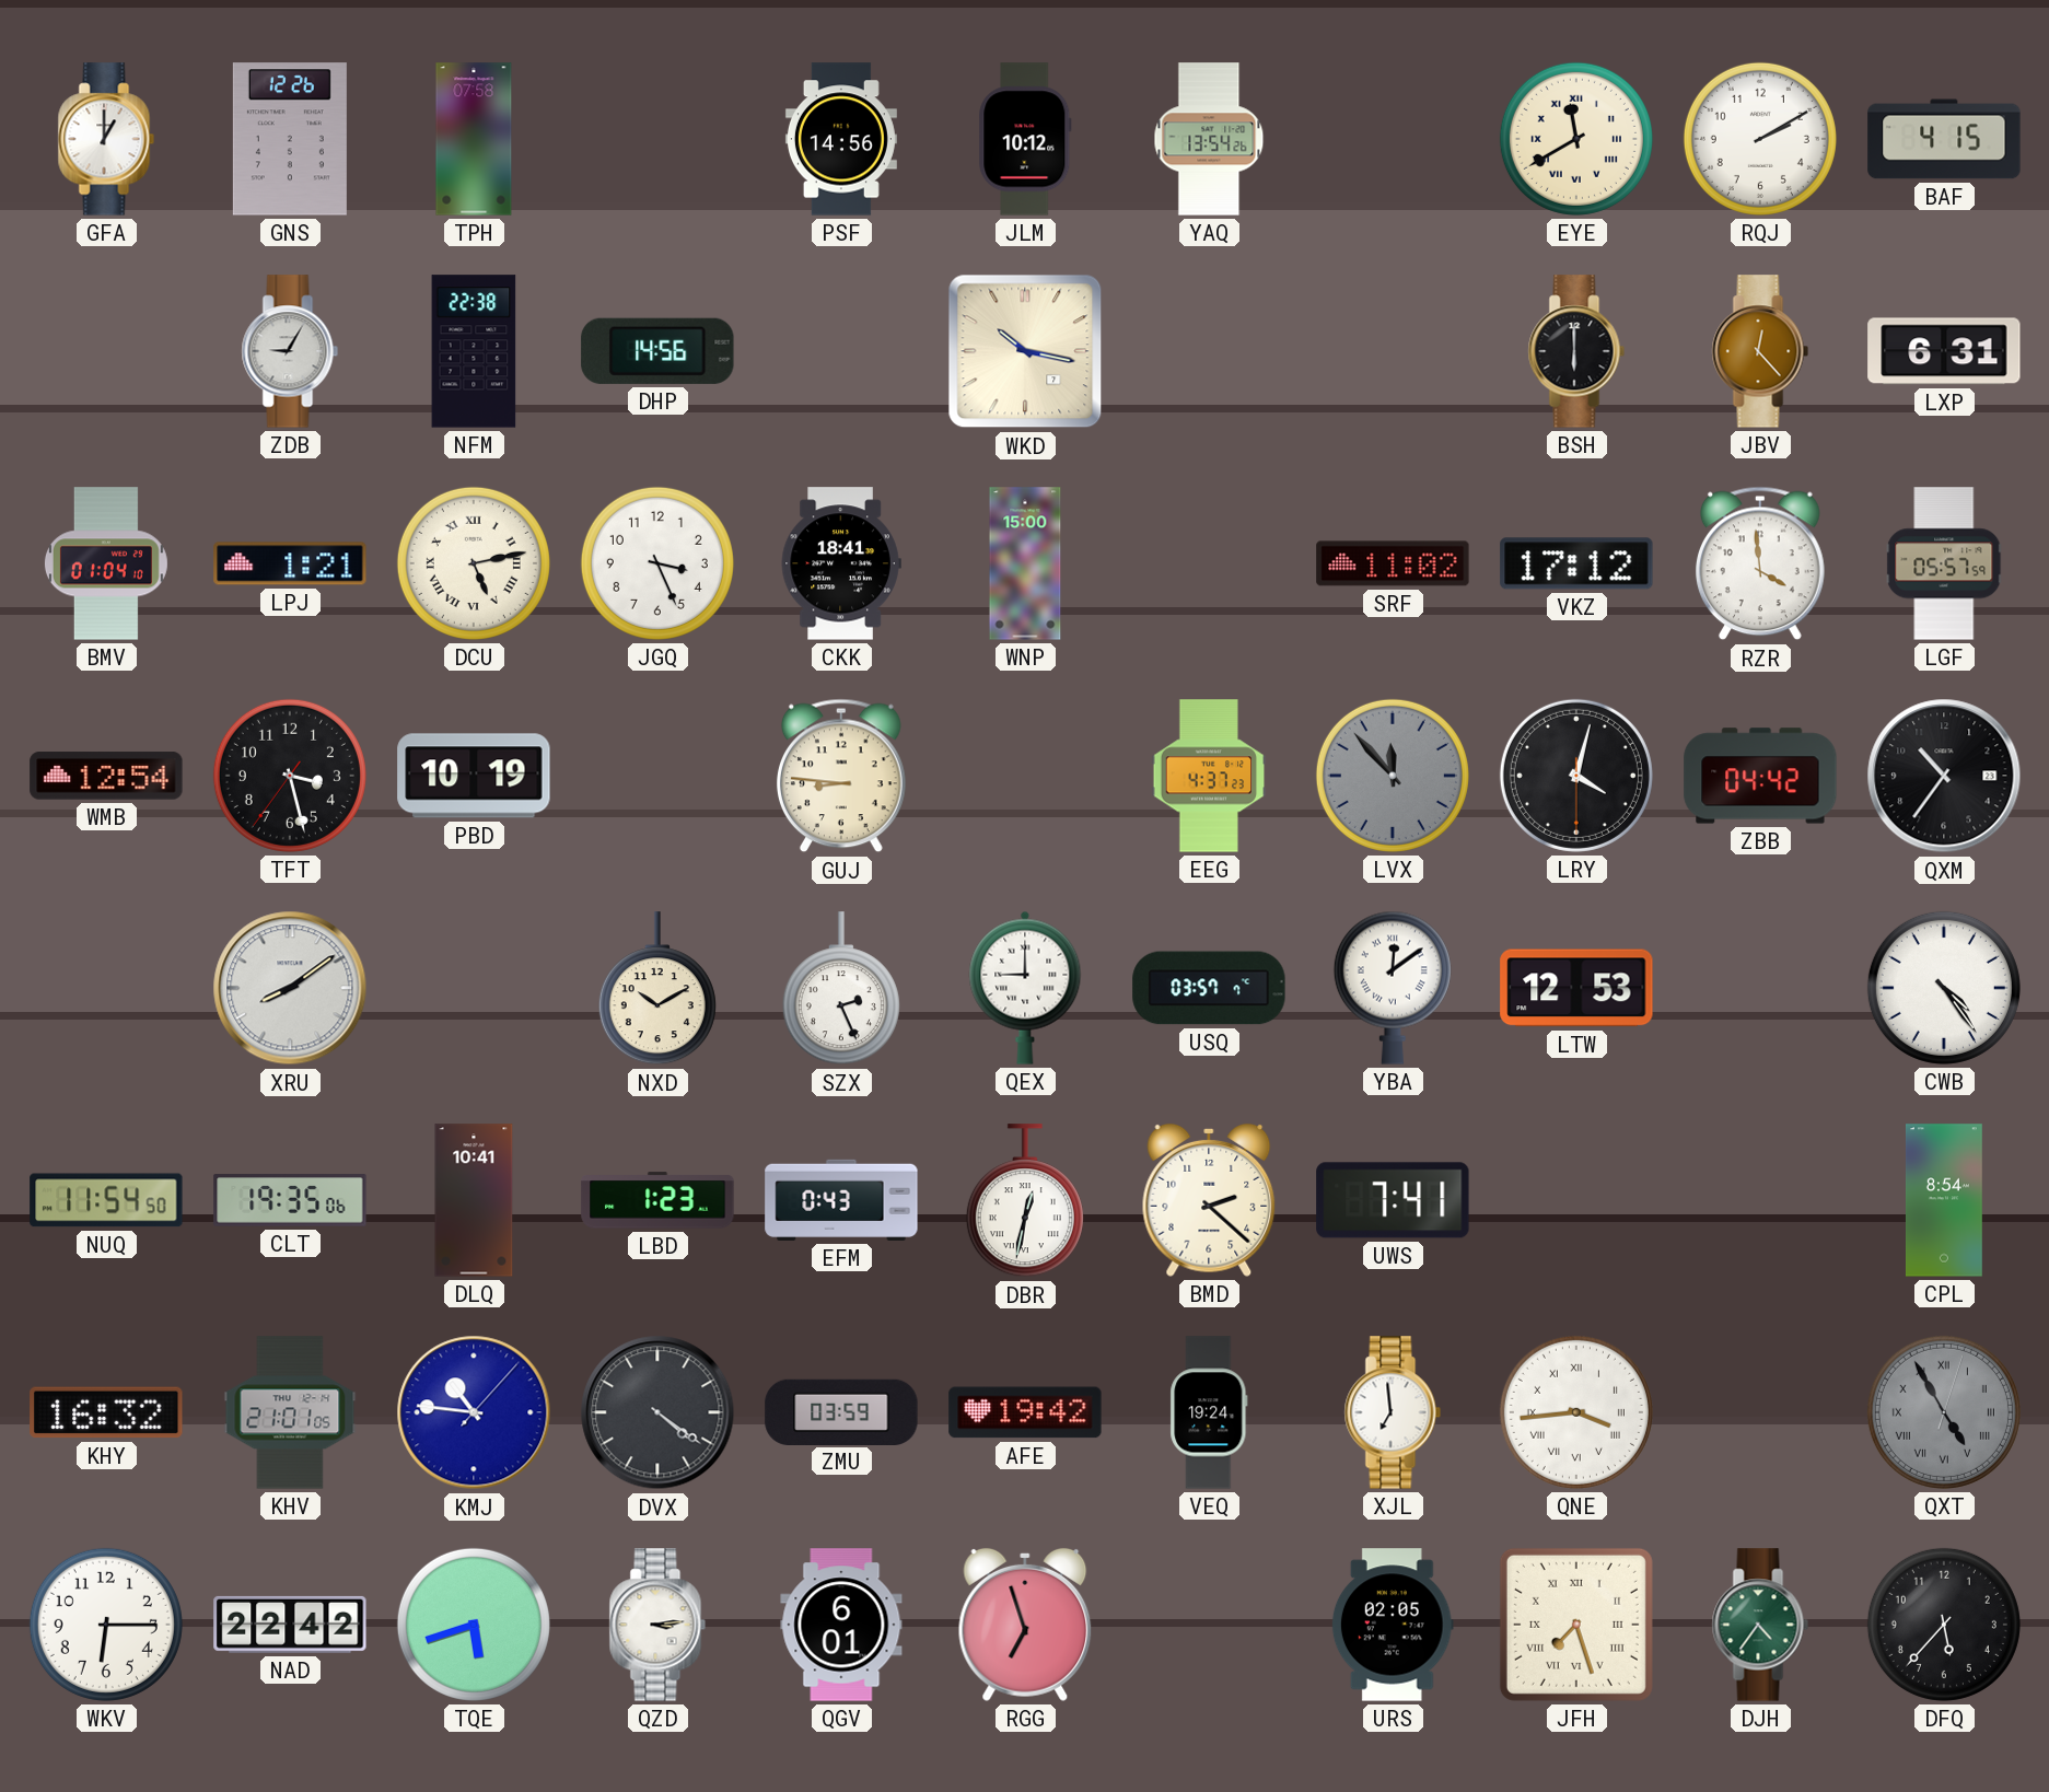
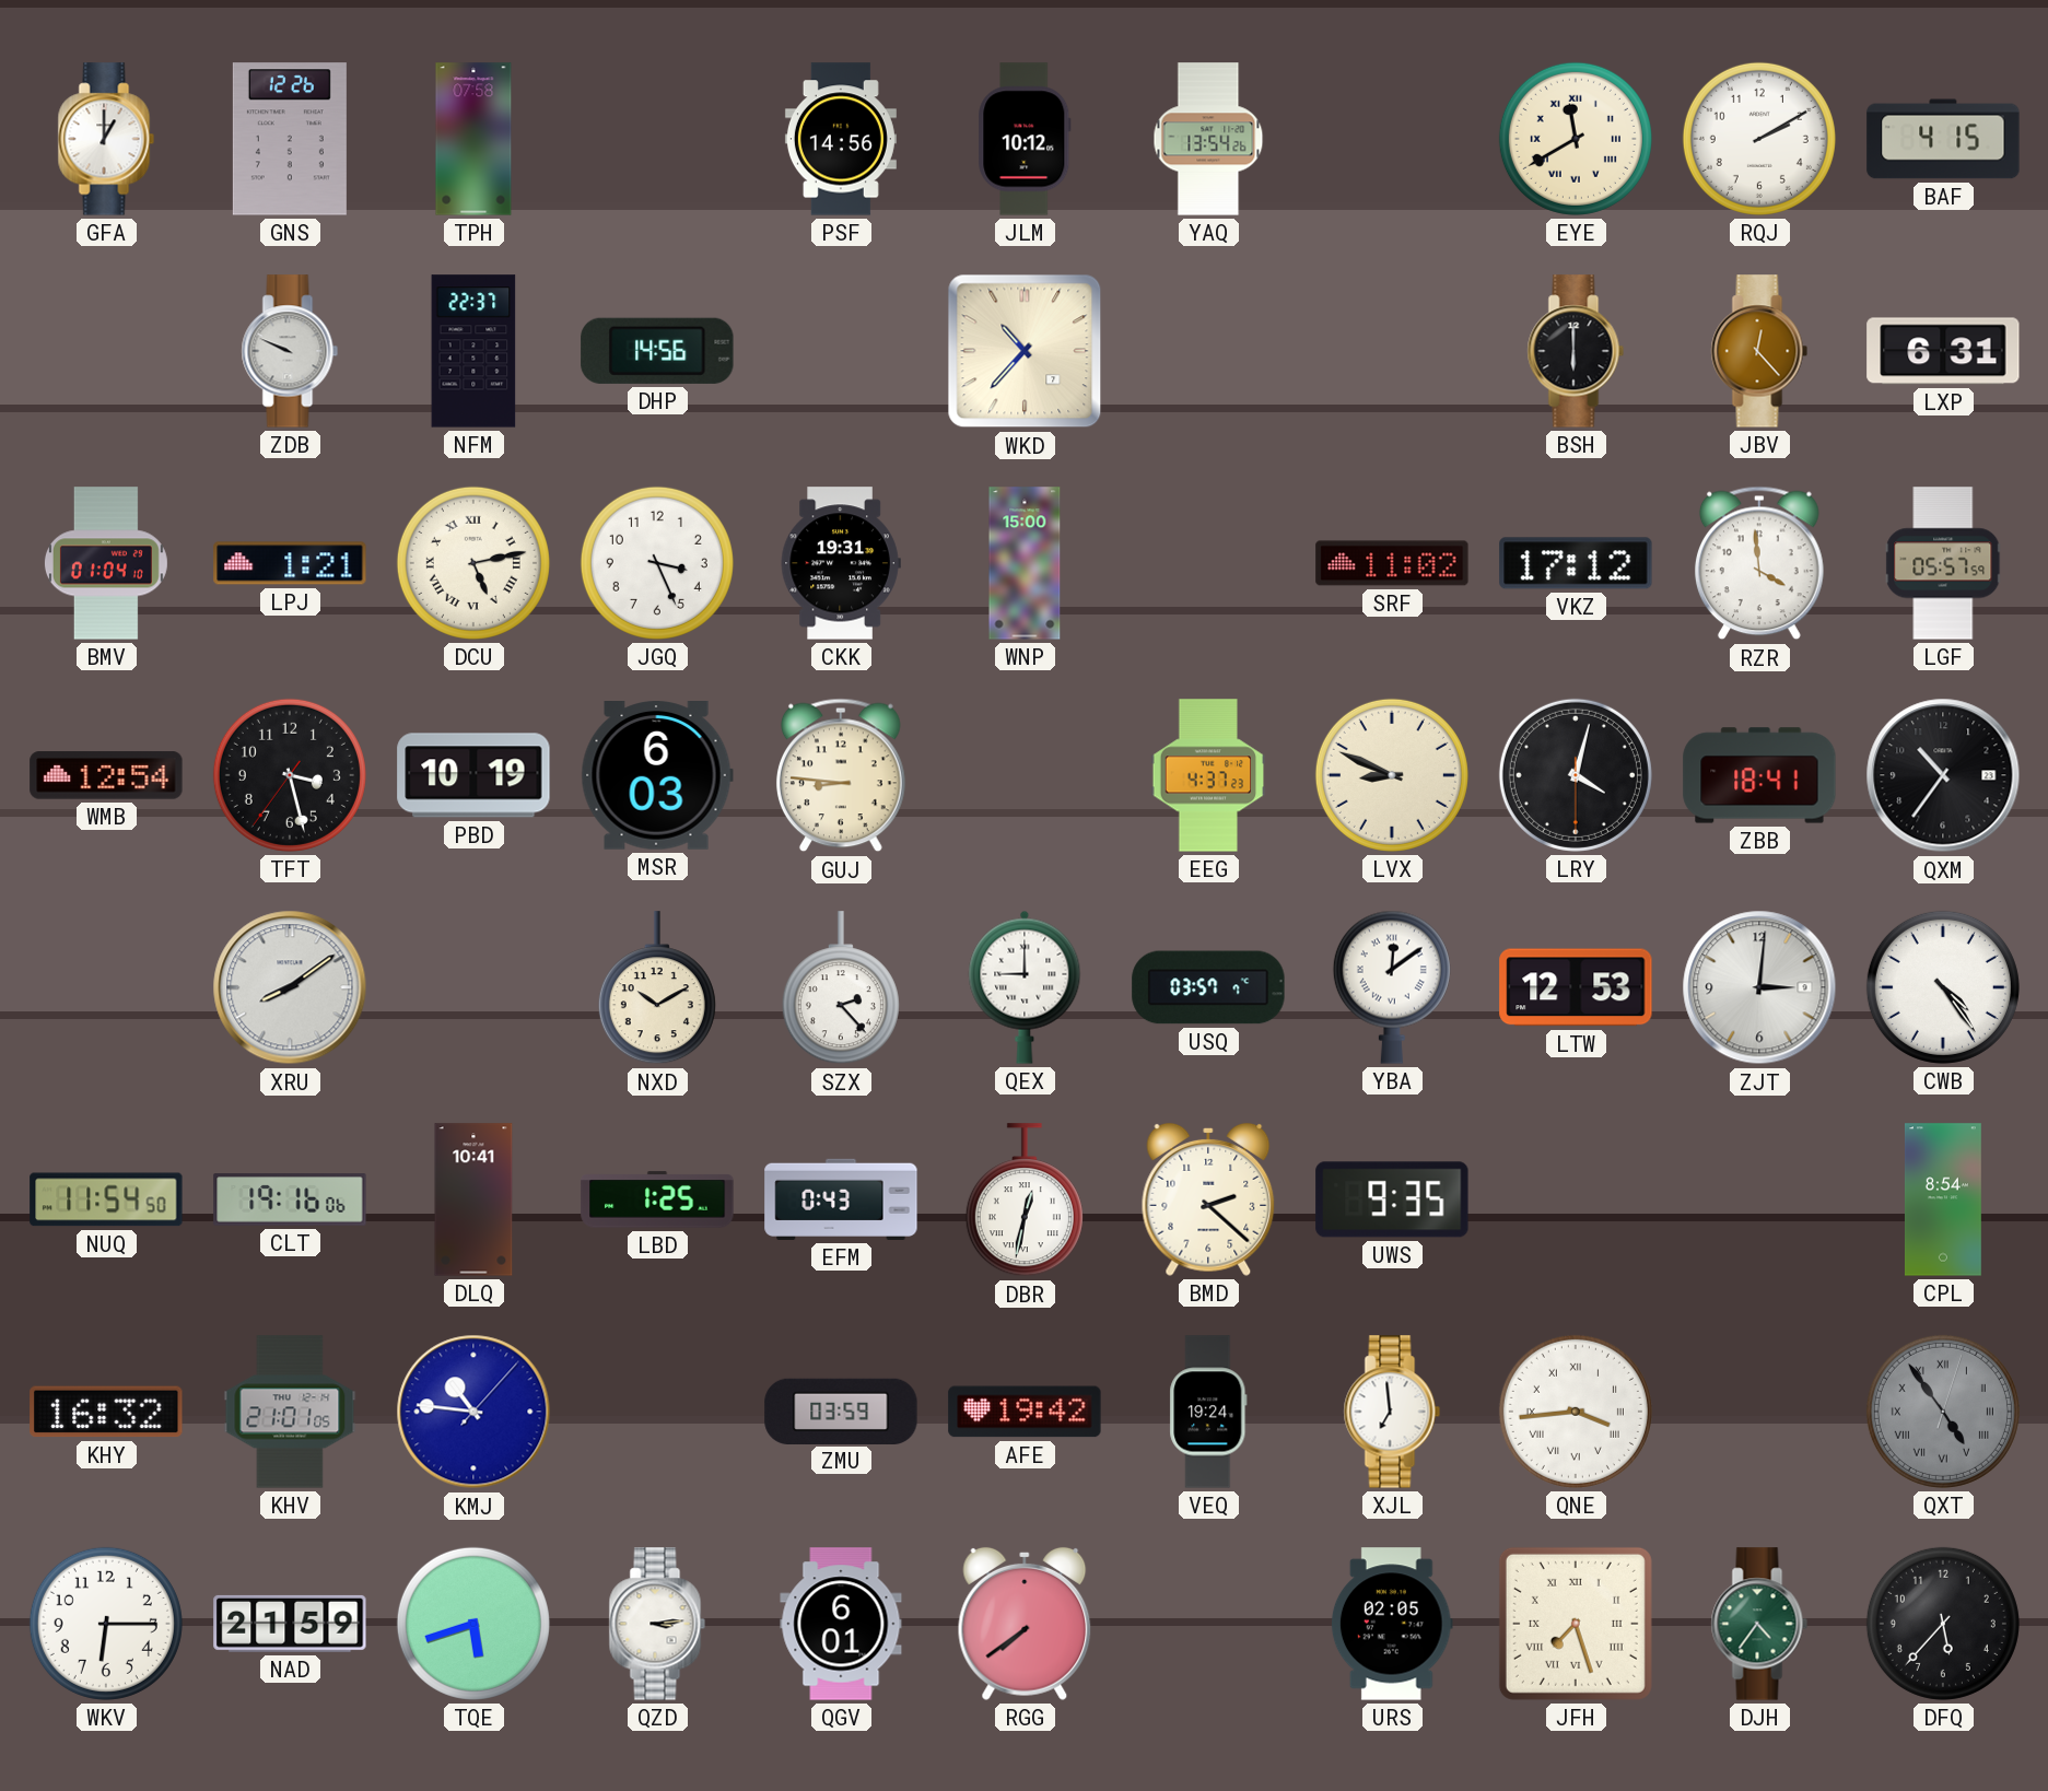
ZDB: 9:05 -> 9:49 (290, 351)
NFM: 22:38 -> 22:37 (473, 351)
WKD: 10:17 -> 10:37 (1025, 351)
CKK: 18:41 -> 19:31 (841, 563)
MSR: none -> 6:03 (657, 776)
LVX: 11:53 -> 8:49 (1392, 775)
LVX dial: grey -> cream (1392, 775)
ZBB: 04:42 -> 18:41 (1759, 775)
SZX: 2:26 -> 2:23 (841, 988)
ZJT: none -> 3:01 (1759, 987)
CLT: 19:35 -> 19:16 (290, 1199)
LBD: 1:23 -> 1:25 (657, 1199)
UWS: 7:41 -> 9:35 (1392, 1199)
DVX: 4:21 -> none (657, 1412)
QXT: 4:55 -> 4:54 (1943, 1412)
NAD: 22:42 -> 21:59 (290, 1624)
RGG: 6:57 -> 7:39 (1025, 1624)
